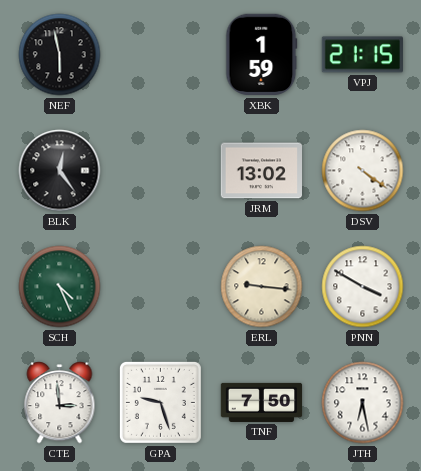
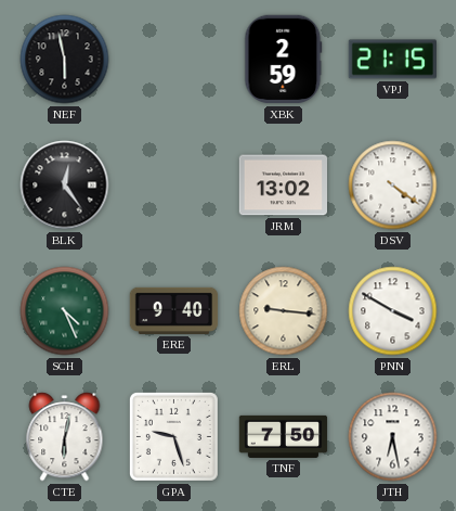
XBK: 1:59 -> 2:59 (284, 60)
ERE: none -> 9:40 (174, 310)
CTE: 2:59 -> 6:02 (65, 437)
